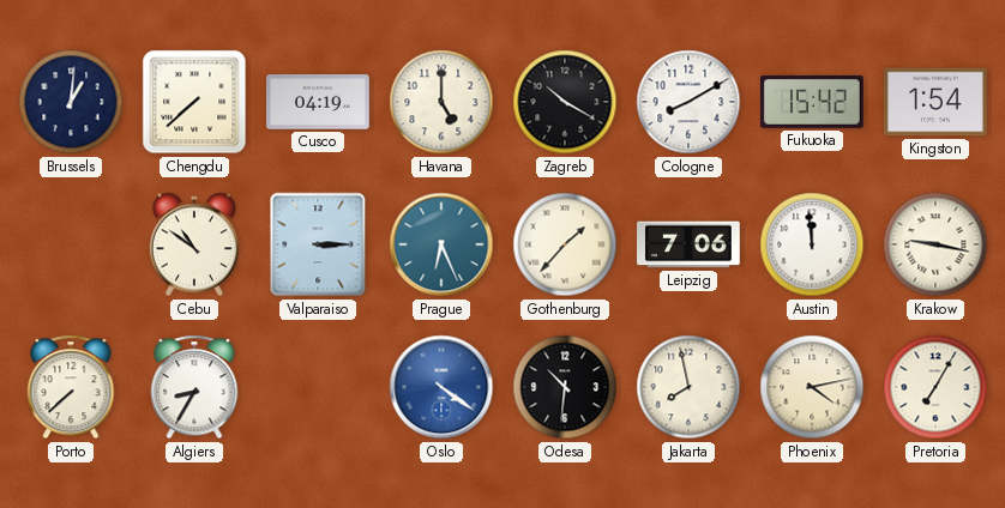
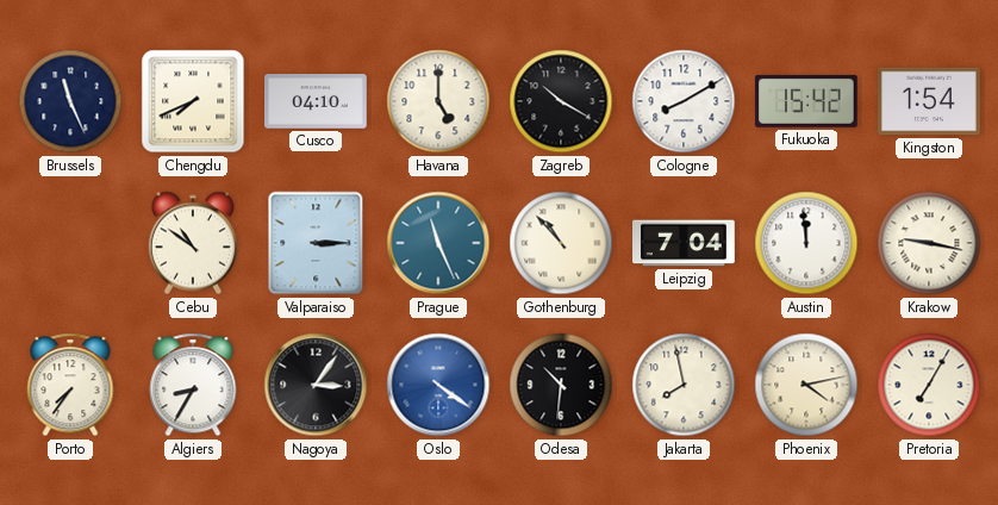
Brussels: 1:01 -> 11:26 (70, 101)
Chengdu: 7:38 -> 7:41 (193, 101)
Cusco: 04:19 -> 04:10 (316, 101)
Prague: 6:26 -> 11:26 (438, 243)
Gothenburg: 1:37 -> 10:53 (561, 243)
Leipzig: 7:06 -> 7:04 (685, 243)
Porto: 7:38 -> 7:36 (70, 385)
Nagoya: none -> 3:06 (316, 385)
